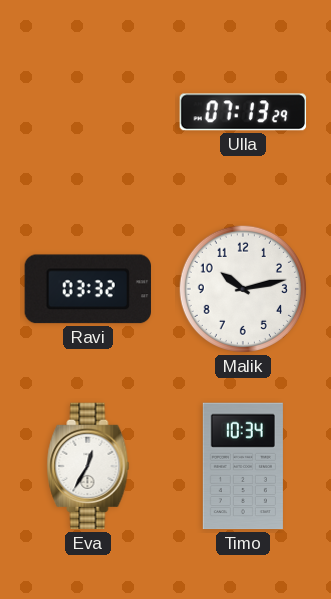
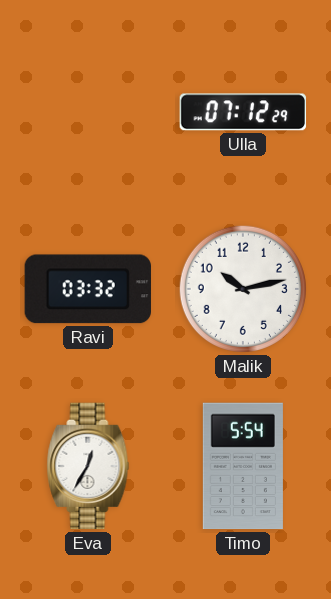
Ulla: 07:13 -> 07:12 (243, 112)
Timo: 10:34 -> 5:54 (243, 466)
